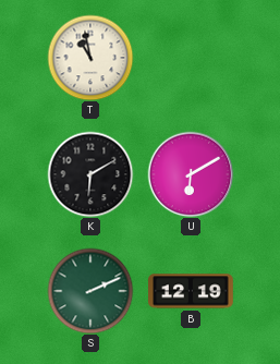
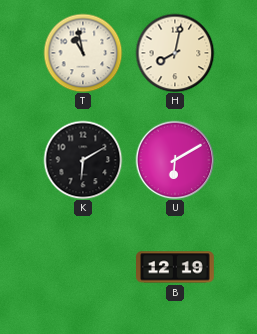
H: none -> 8:02 (175, 53)
S: 2:11 -> none (90, 291)
